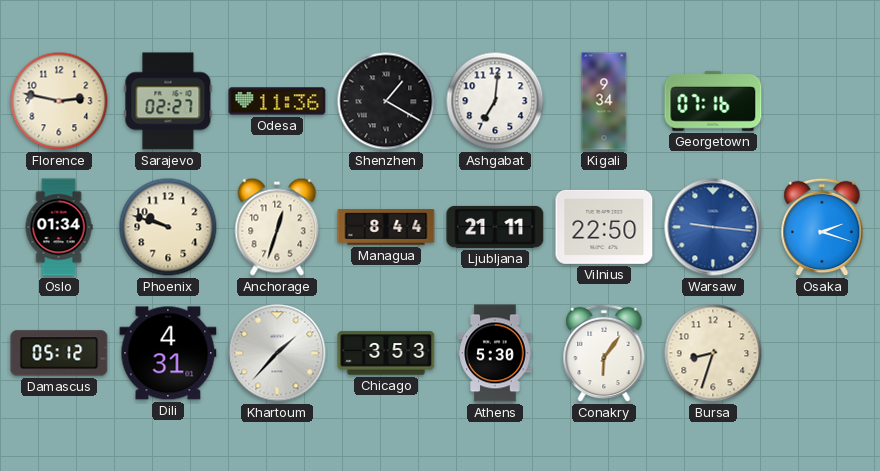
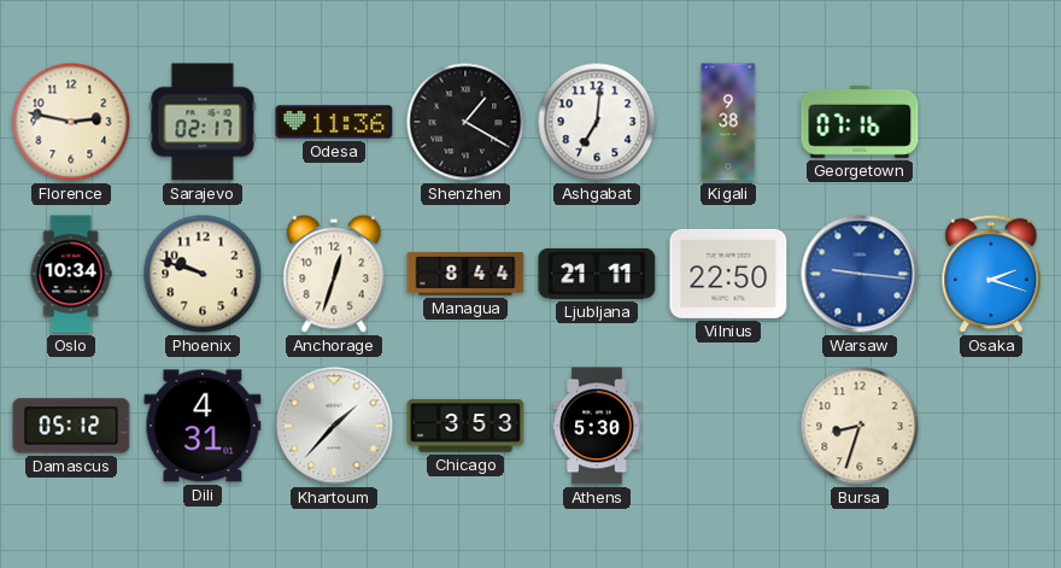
Sarajevo: 02:27 -> 02:17 (203, 122)
Kigali: 9:34 -> 9:38 (728, 122)
Oslo: 01:34 -> 10:34 (71, 274)
Conakry: 6:06 -> none (604, 353)
